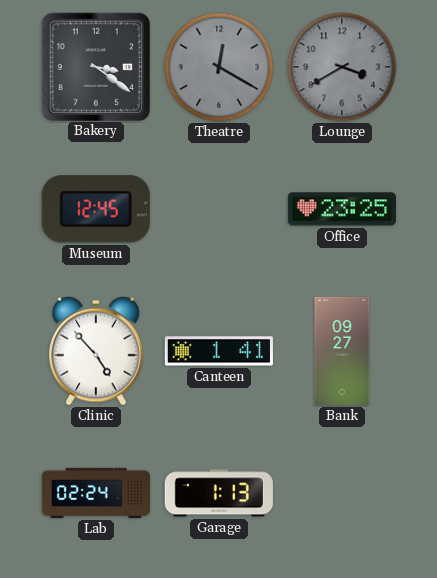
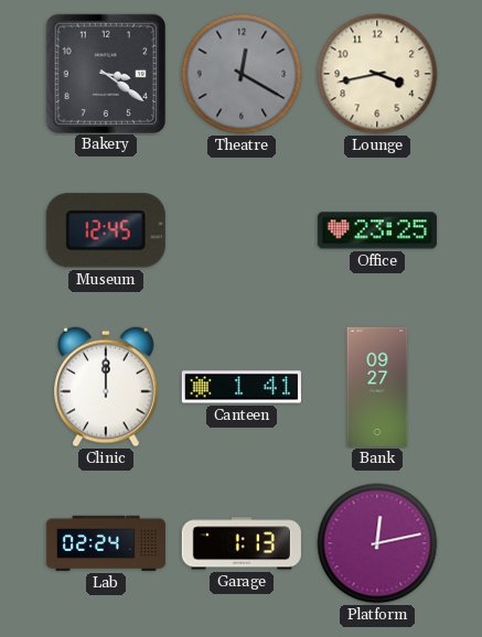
Lounge: 3:40 -> 3:43 (377, 74)
Lounge dial: grey -> cream (377, 74)
Clinic: 4:53 -> 12:00 (107, 387)
Platform: none -> 12:13 (377, 543)
